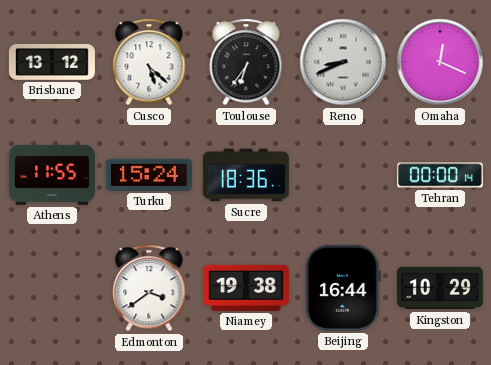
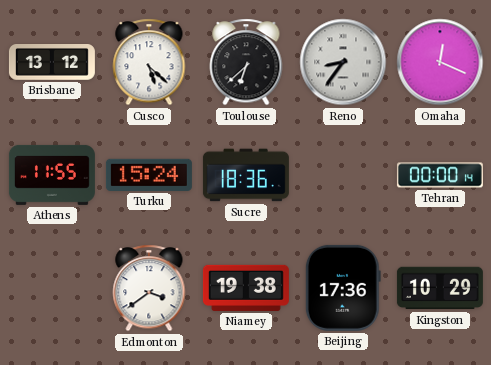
Toulouse: 6:36 -> 6:38 (246, 62)
Reno: 8:41 -> 8:36 (343, 62)
Beijing: 16:44 -> 17:36 (343, 288)
